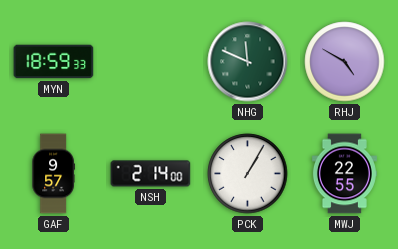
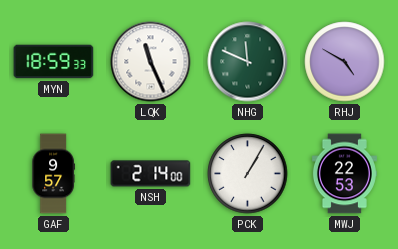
LQK: none -> 11:26 (151, 62)
MWJ: 22:55 -> 22:53 (344, 174)
